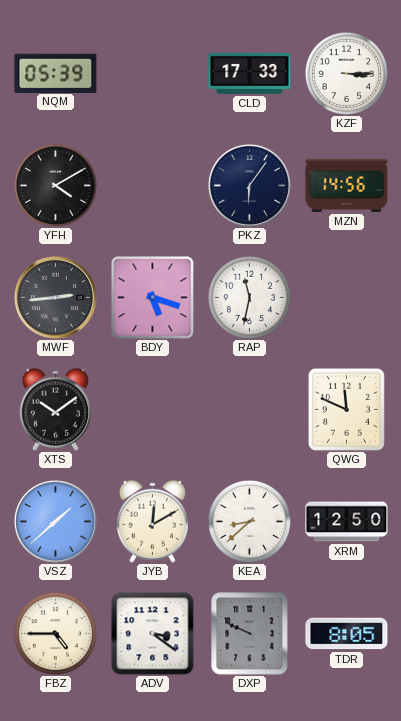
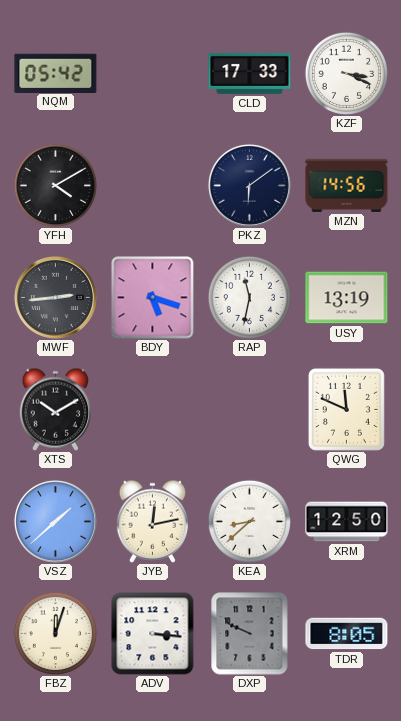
NQM: 05:39 -> 05:42 (56, 73)
KZF: 3:15 -> 3:19 (346, 73)
PKZ: 6:06 -> 6:09 (249, 185)
USY: none -> 13:19 (347, 298)
XTS: 10:09 -> 10:10 (56, 409)
JYB: 12:10 -> 12:13 (153, 521)
FBZ: 4:45 -> 12:03 (55, 633)
ADV: 3:21 -> 3:16 (153, 634)
